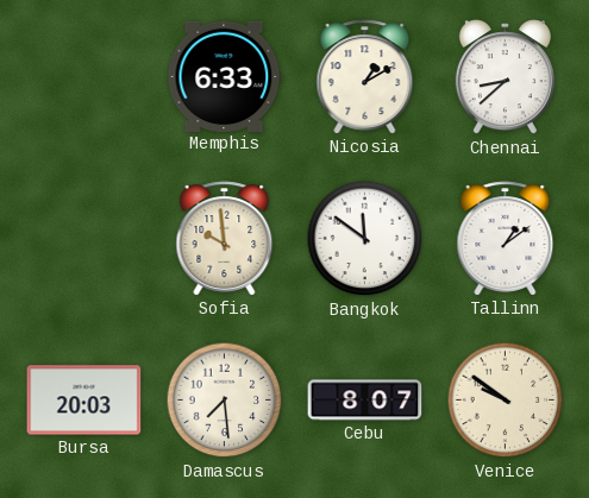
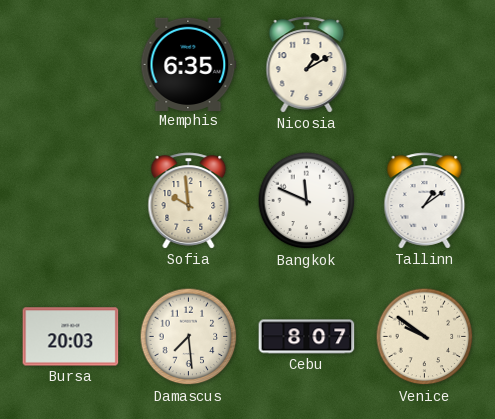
Memphis: 6:33 -> 6:35 (189, 64)
Chennai: 8:38 -> none (505, 77)
Bangkok: 11:51 -> 11:49 (307, 201)
